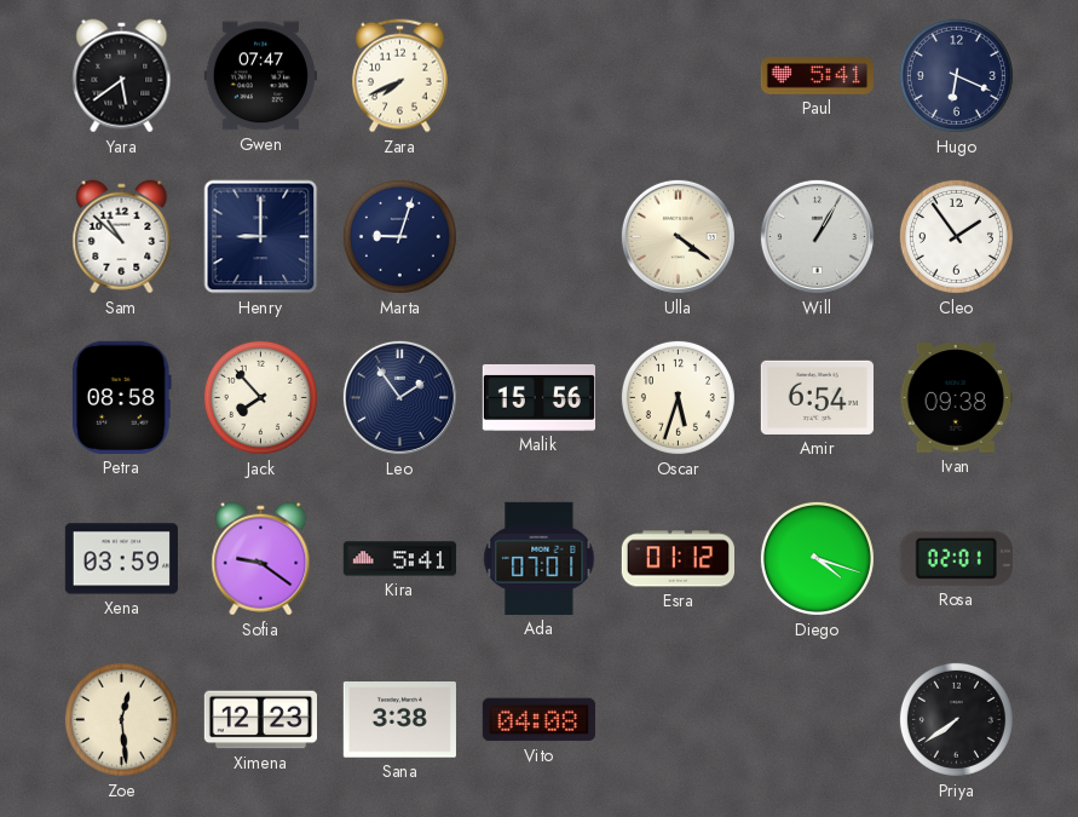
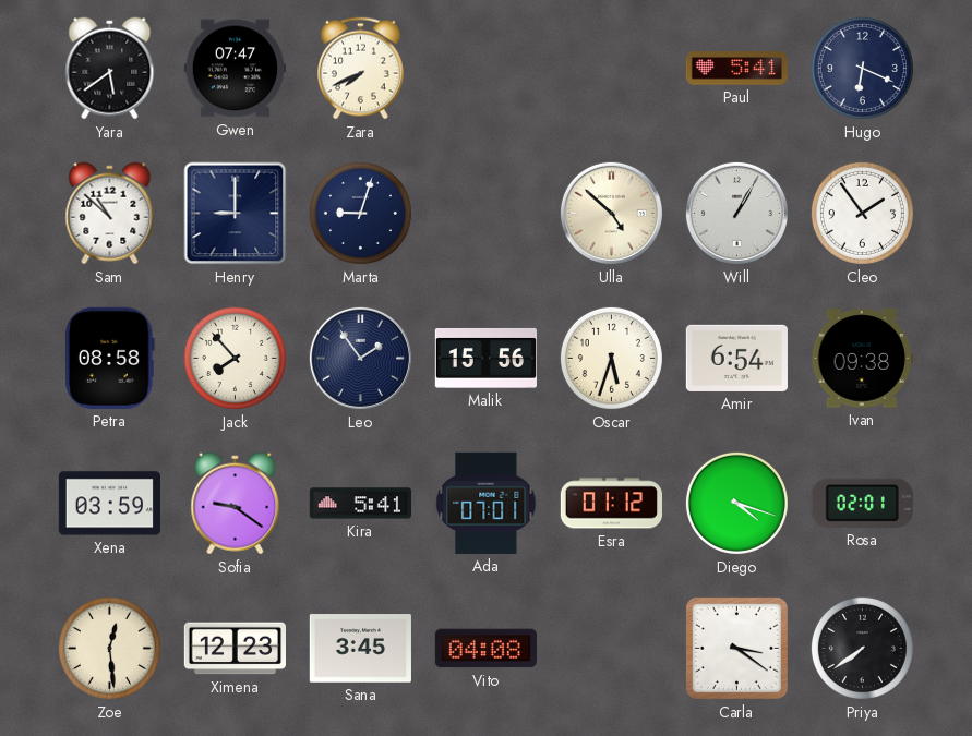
Ulla: 4:21 -> 4:52 (611, 213)
Sana: 3:38 -> 3:45 (360, 649)
Carla: none -> 3:21 (736, 648)
